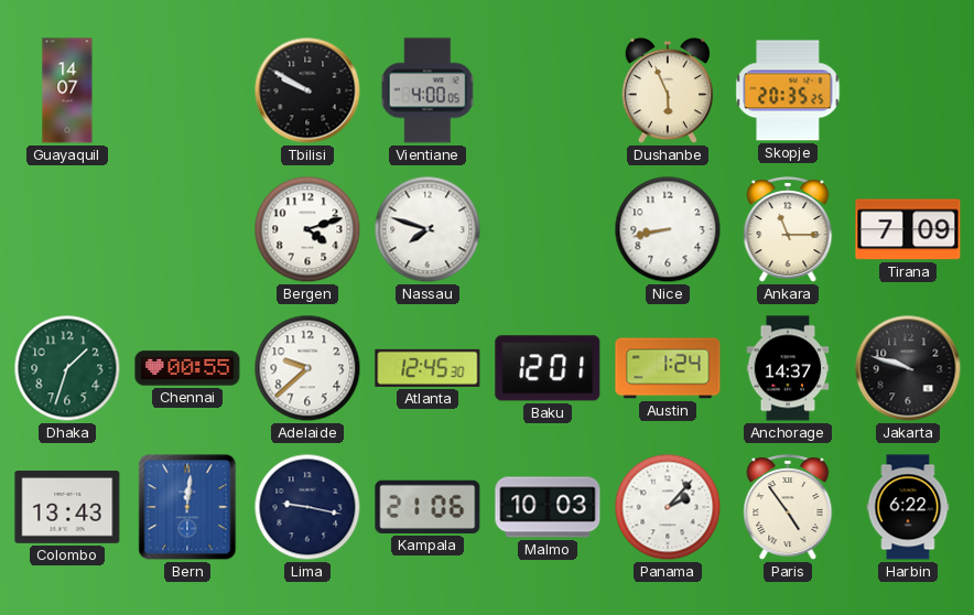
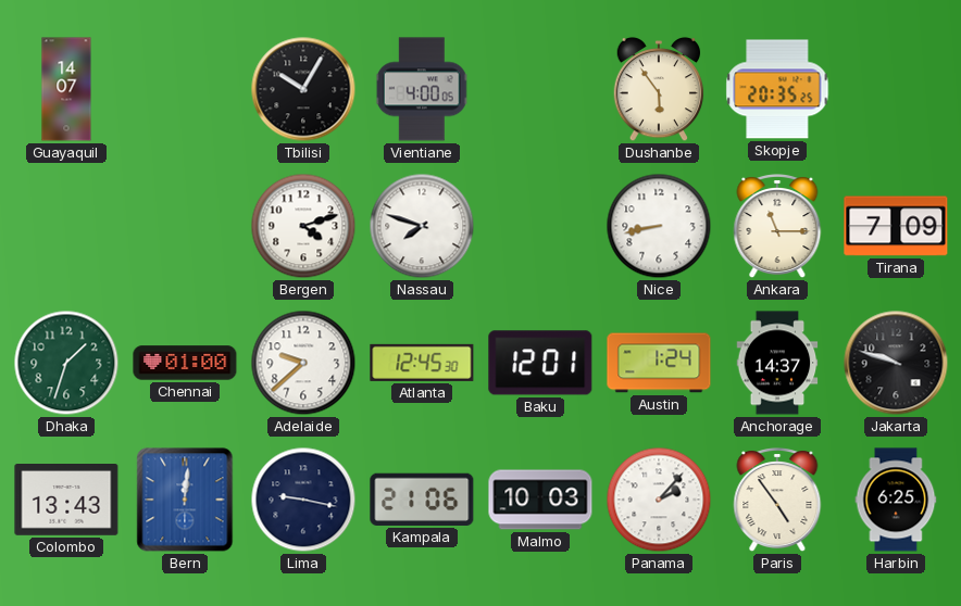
Tbilisi: 9:50 -> 10:05 (303, 89)
Dushanbe: 5:56 -> 5:54 (659, 89)
Chennai: 00:55 -> 01:00 (185, 363)
Harbin: 6:22 -> 6:25 (896, 500)
